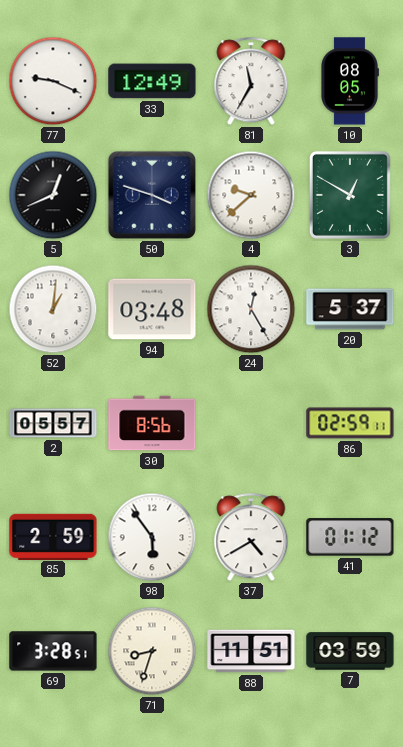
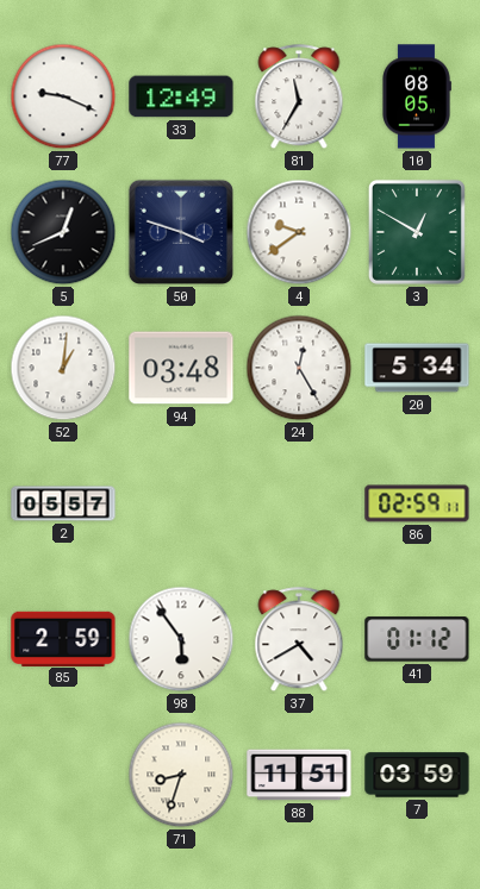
4: 9:38 -> 9:39 (299, 232)
20: 5:37 -> 5:34 (417, 368)
30: 8:56 -> none (152, 423)
69: 3:28 -> none (53, 651)
